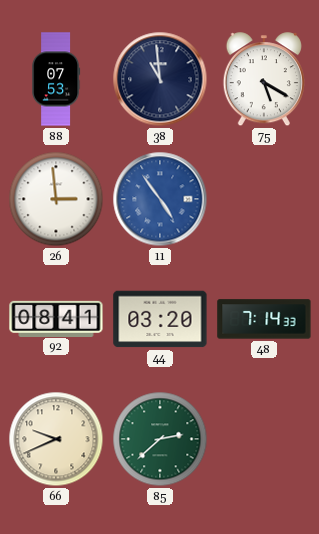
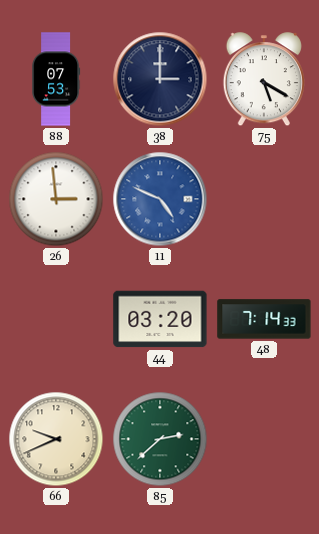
38: 10:59 -> 3:00 (160, 79)
11: 4:54 -> 4:49 (160, 199)
92: 08:41 -> none (56, 318)
